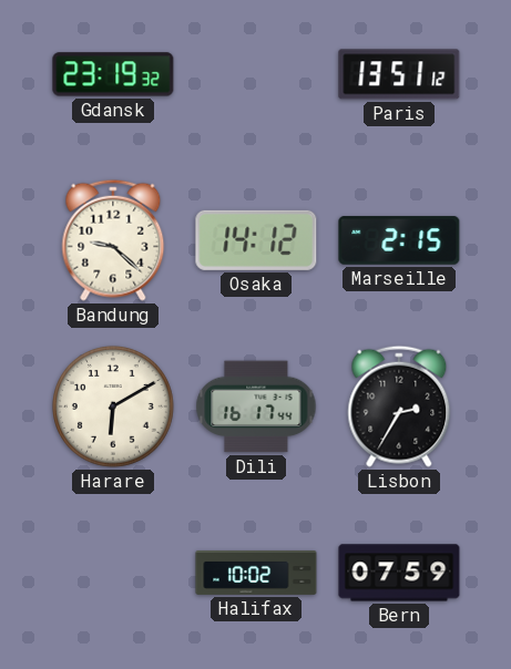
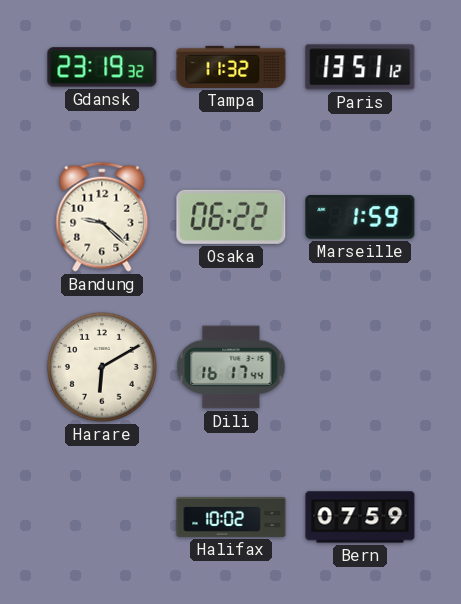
Tampa: none -> 11:32 (231, 67)
Osaka: 14:12 -> 06:22 (231, 217)
Marseille: 2:15 -> 1:59 (360, 217)
Lisbon: 2:35 -> none (399, 406)
